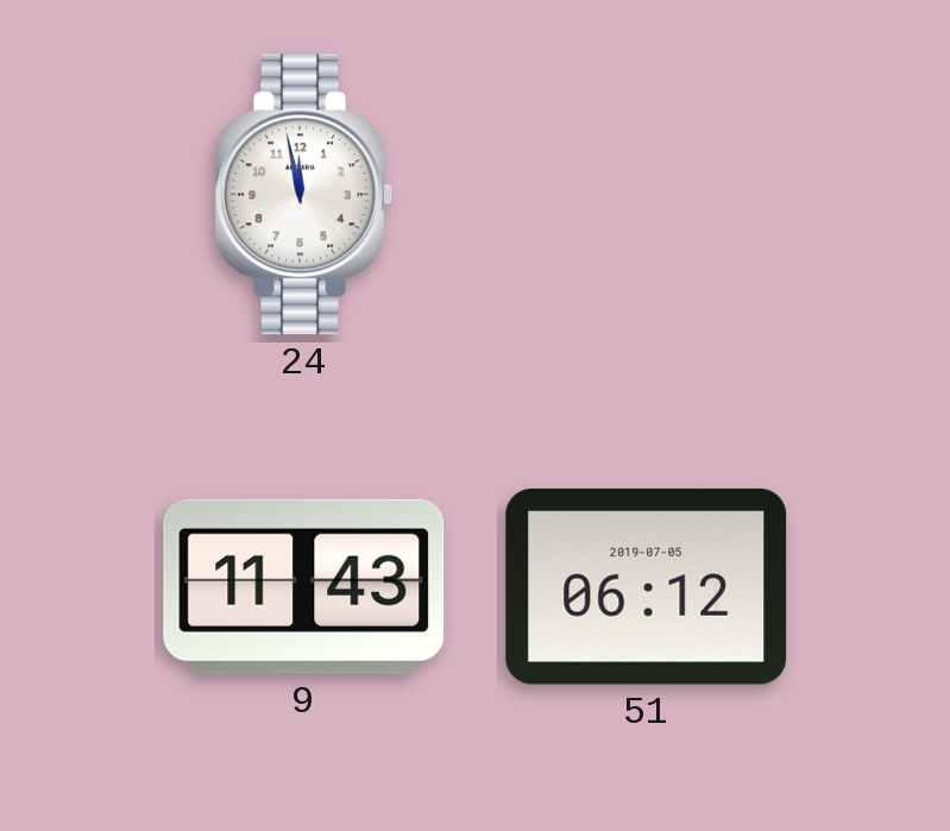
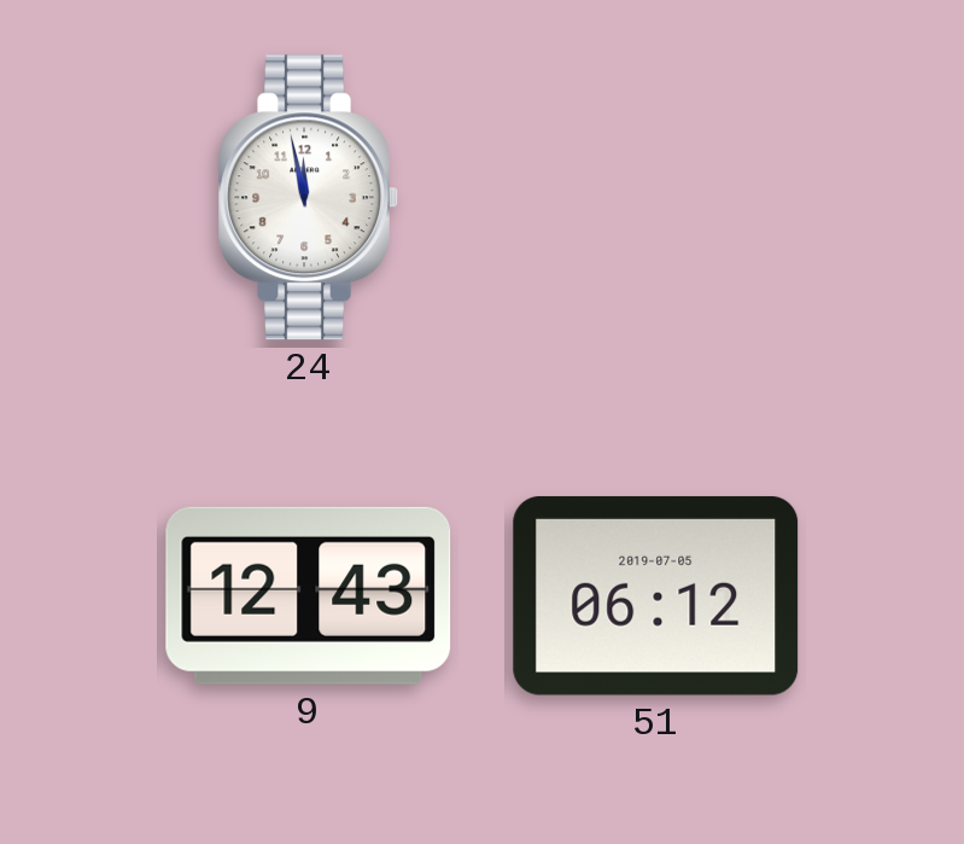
9: 11:43 -> 12:43 (309, 595)
